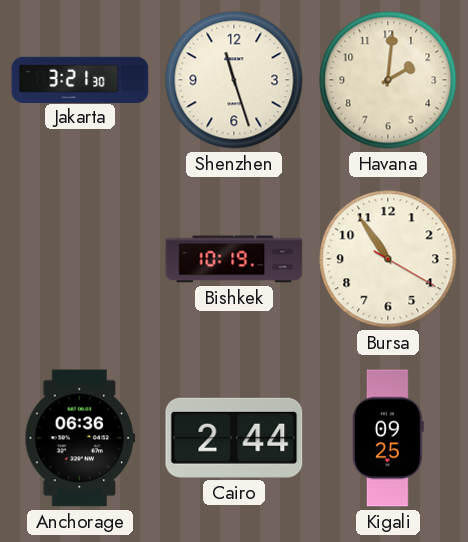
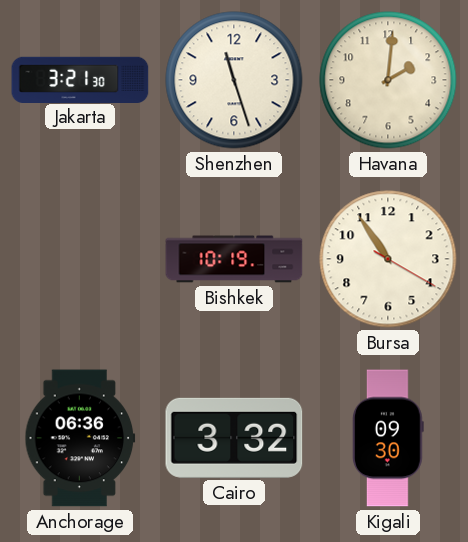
Cairo: 2:44 -> 3:32 (234, 438)
Kigali: 09:25 -> 09:30 (389, 438)
